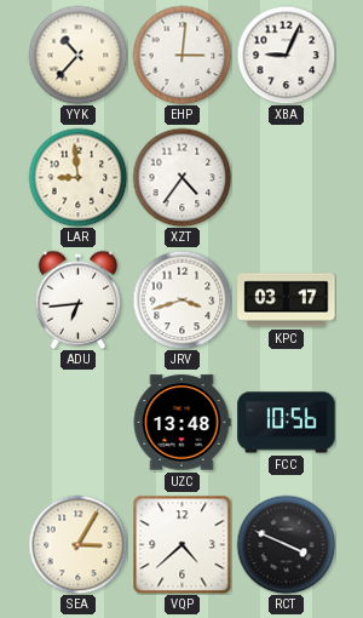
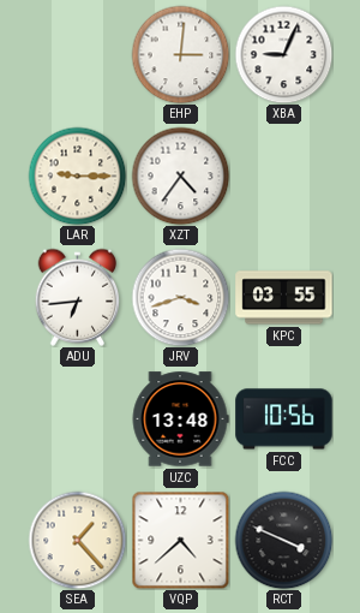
YYK: 10:37 -> none (77, 55)
LAR: 8:59 -> 9:15 (77, 175)
KPC: 03:17 -> 03:55 (284, 298)
SEA: 3:05 -> 1:23 (77, 540)
